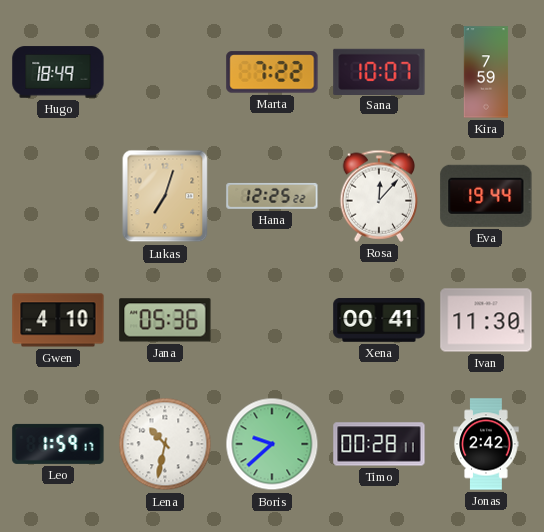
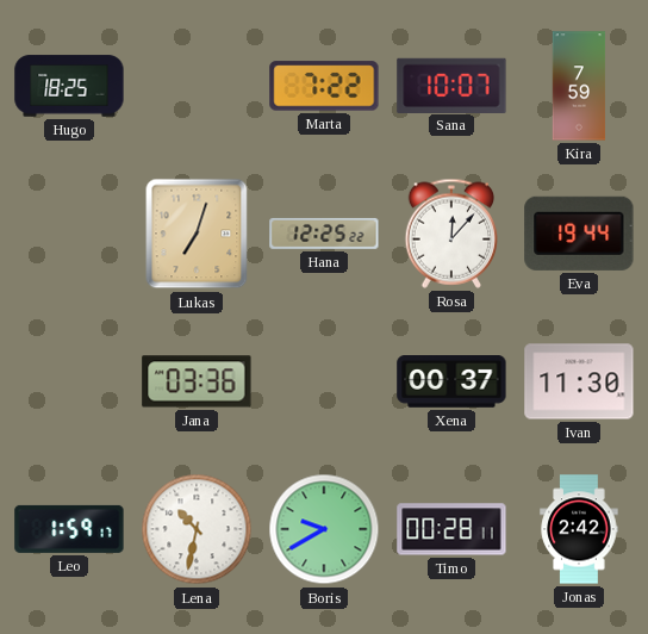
Hugo: 18:49 -> 18:25 (69, 86)
Gwen: 4:10 -> none (58, 320)
Jana: 05:36 -> 03:36 (197, 381)
Xena: 00:41 -> 00:37 (451, 383)
Boris: 9:38 -> 9:40 (324, 529)
